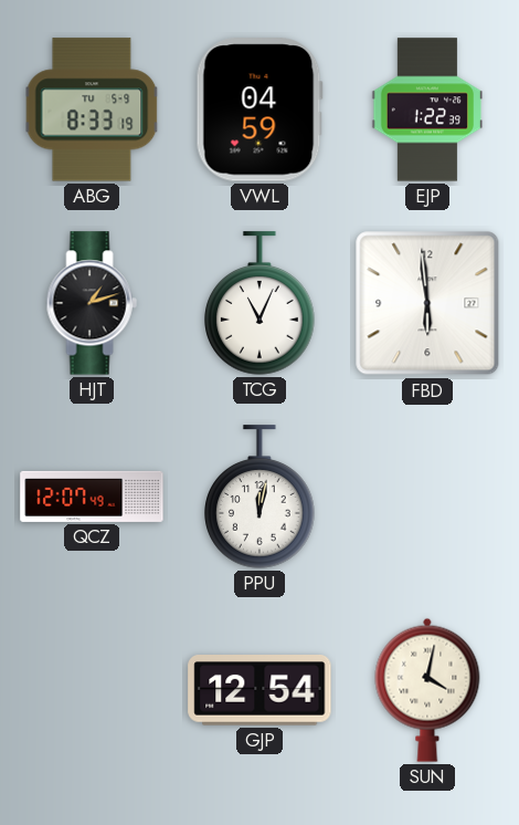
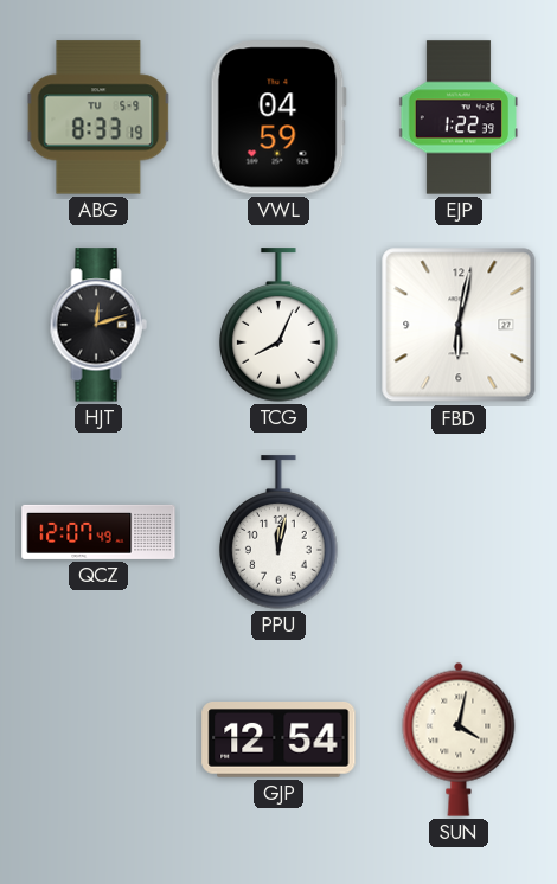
HJT: 1:12 -> 12:12 (98, 325)
TCG: 11:04 -> 8:04 (278, 325)
FBD: 5:59 -> 6:02 (459, 325)
